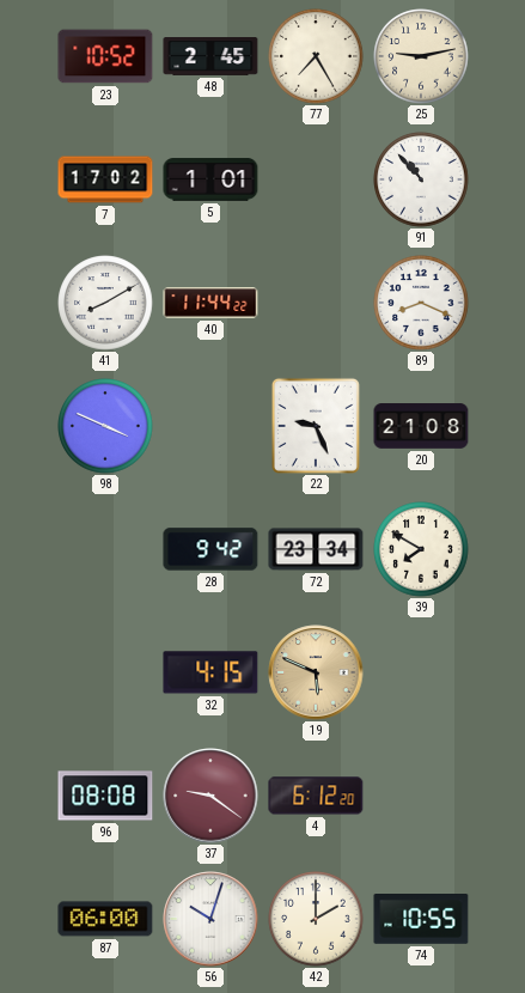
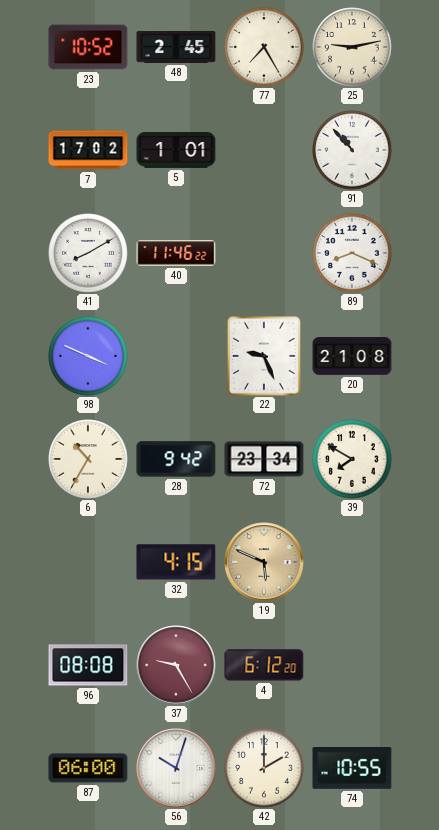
40: 11:44 -> 11:46 (176, 253)
6: none -> 10:35 (88, 459)
37: 9:21 -> 9:25 (176, 665)
